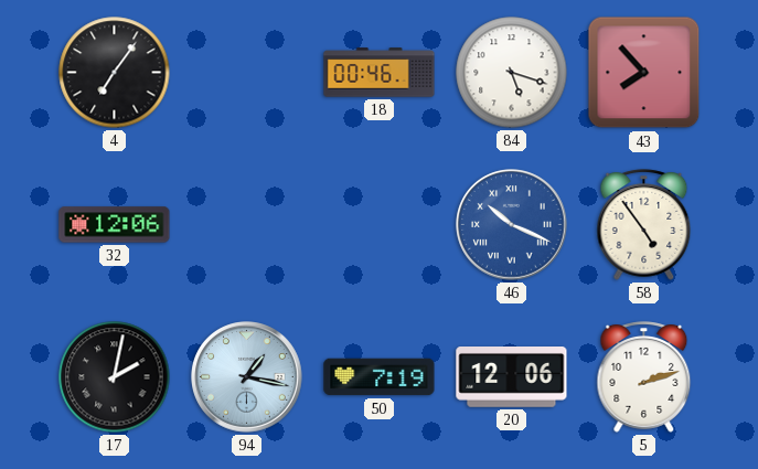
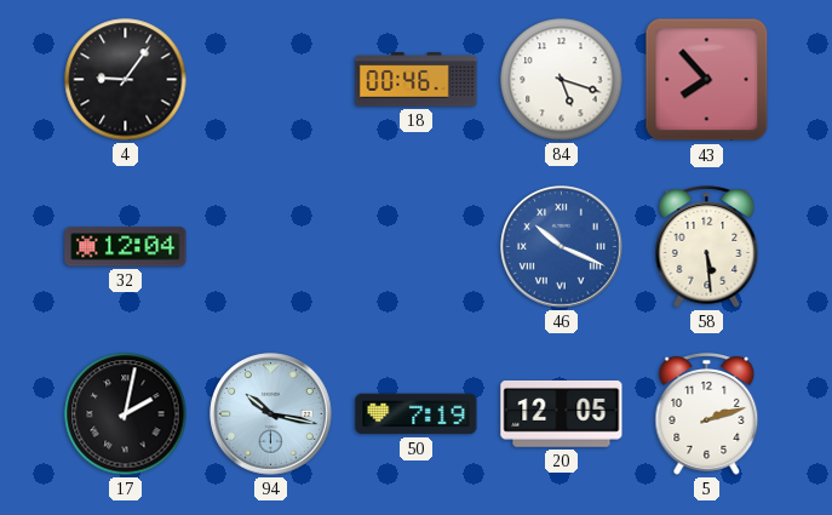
4: 7:06 -> 9:06 (126, 80)
32: 12:06 -> 12:04 (126, 247)
58: 4:54 -> 5:29 (707, 247)
94: 1:17 -> 10:17 (271, 414)
20: 12:06 -> 12:05 (562, 414)
